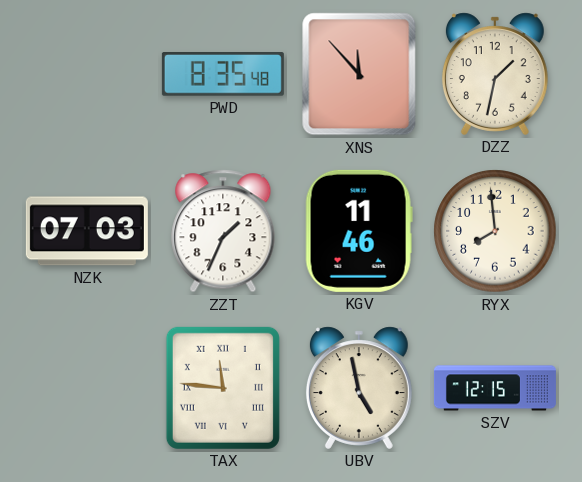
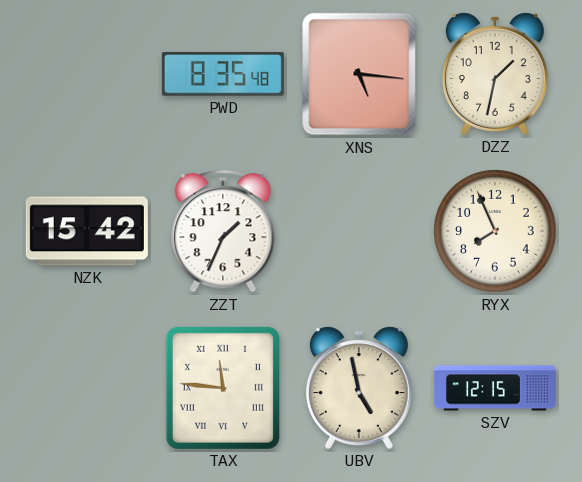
XNS: 11:53 -> 5:16 (359, 74)
NZK: 07:03 -> 15:42 (87, 231)
KGV: 11:46 -> none (359, 231)
RYX: 7:59 -> 7:56 (495, 231)
